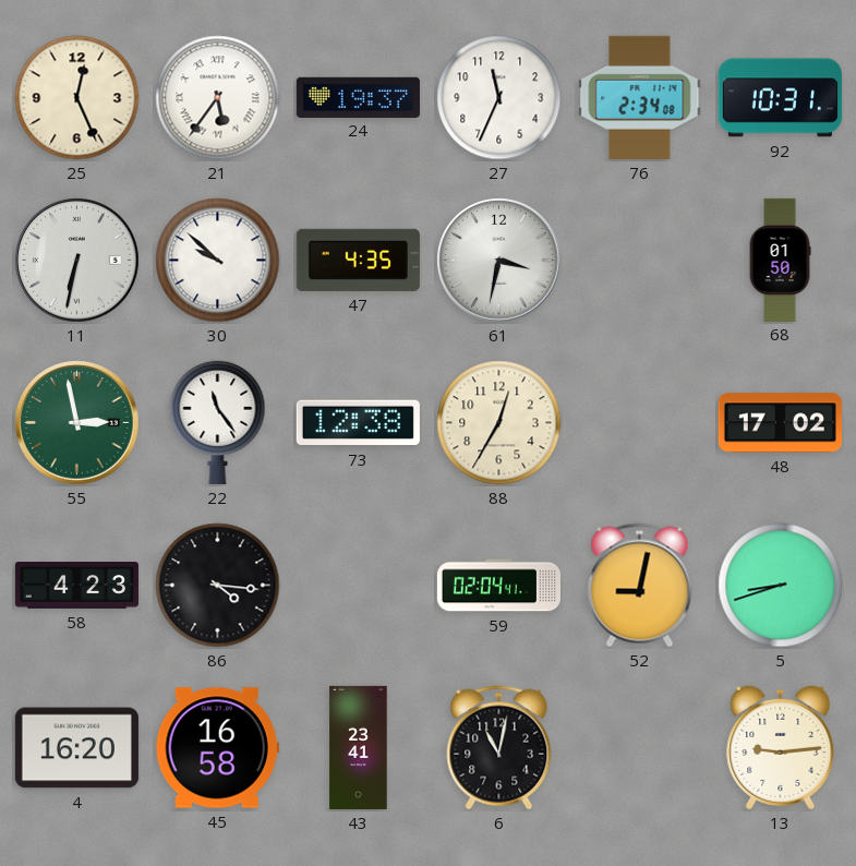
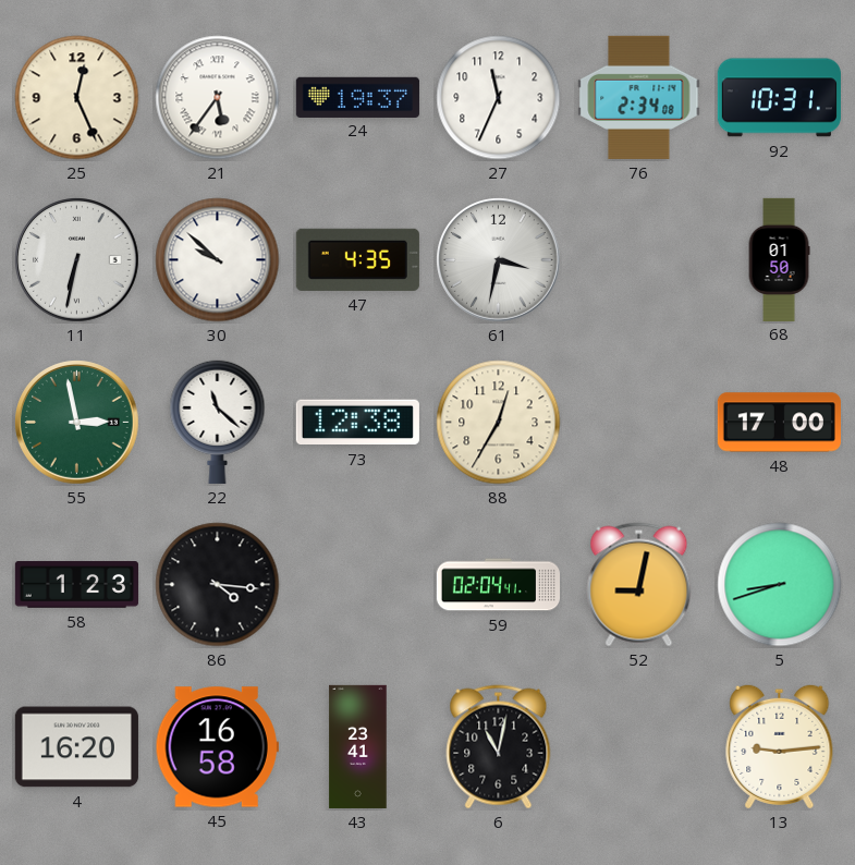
22: 11:24 -> 11:22 (218, 422)
48: 17:02 -> 17:00 (779, 423)
58: 4:23 -> 1:23 (76, 585)
